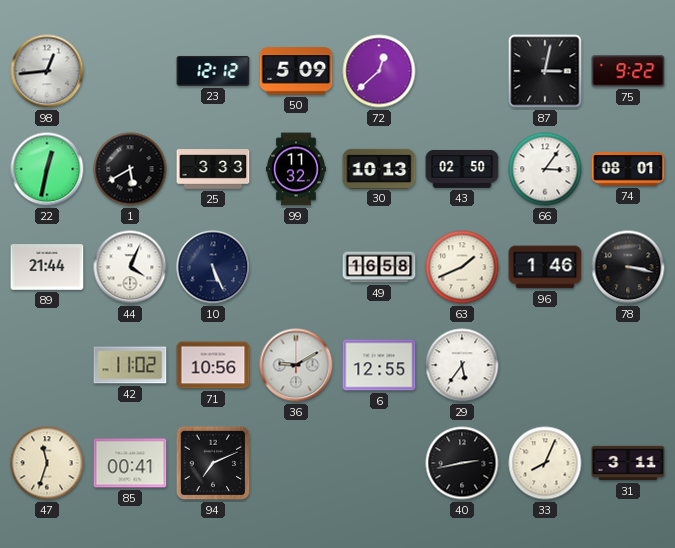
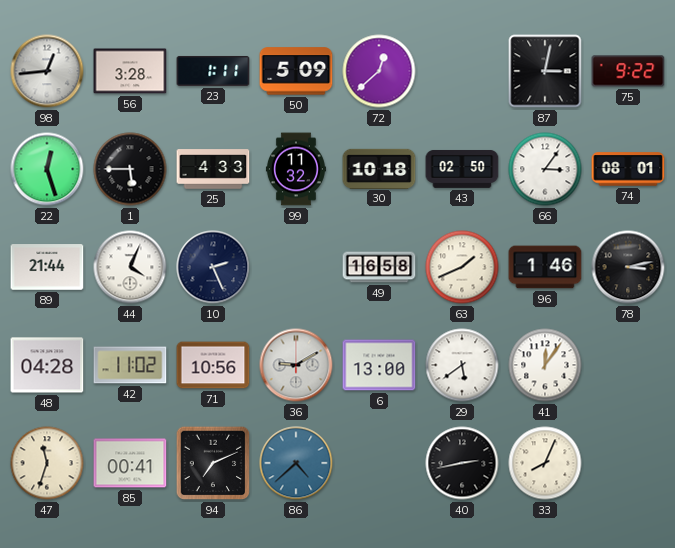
56: none -> 3:28 (130, 71)
23: 12:12 -> 1:11 (213, 71)
22: 12:32 -> 12:27 (47, 169)
1: 5:40 -> 5:45 (130, 169)
25: 3:33 -> 4:33 (213, 169)
30: 10:13 -> 10:18 (379, 168)
10: 5:26 -> 2:26 (213, 267)
78: 3:17 -> 3:13 (628, 267)
48: none -> 04:28 (47, 365)
6: 12:55 -> 13:00 (379, 365)
29: 5:36 -> 5:39 (462, 365)
41: none -> 12:06 (545, 365)
86: none -> 4:38 (296, 463)
31: 3:11 -> none (628, 463)
